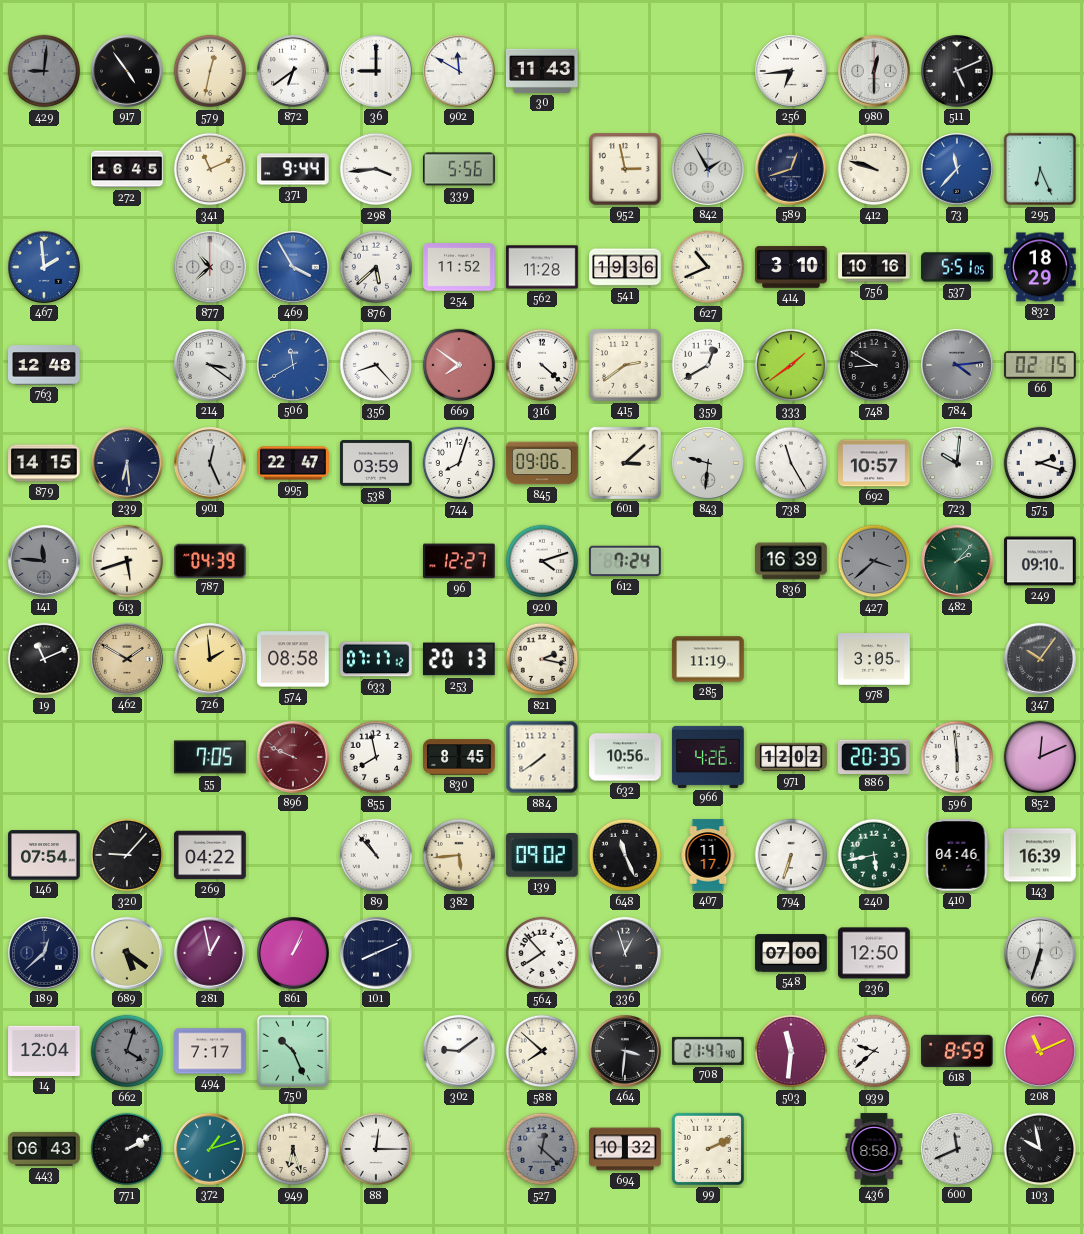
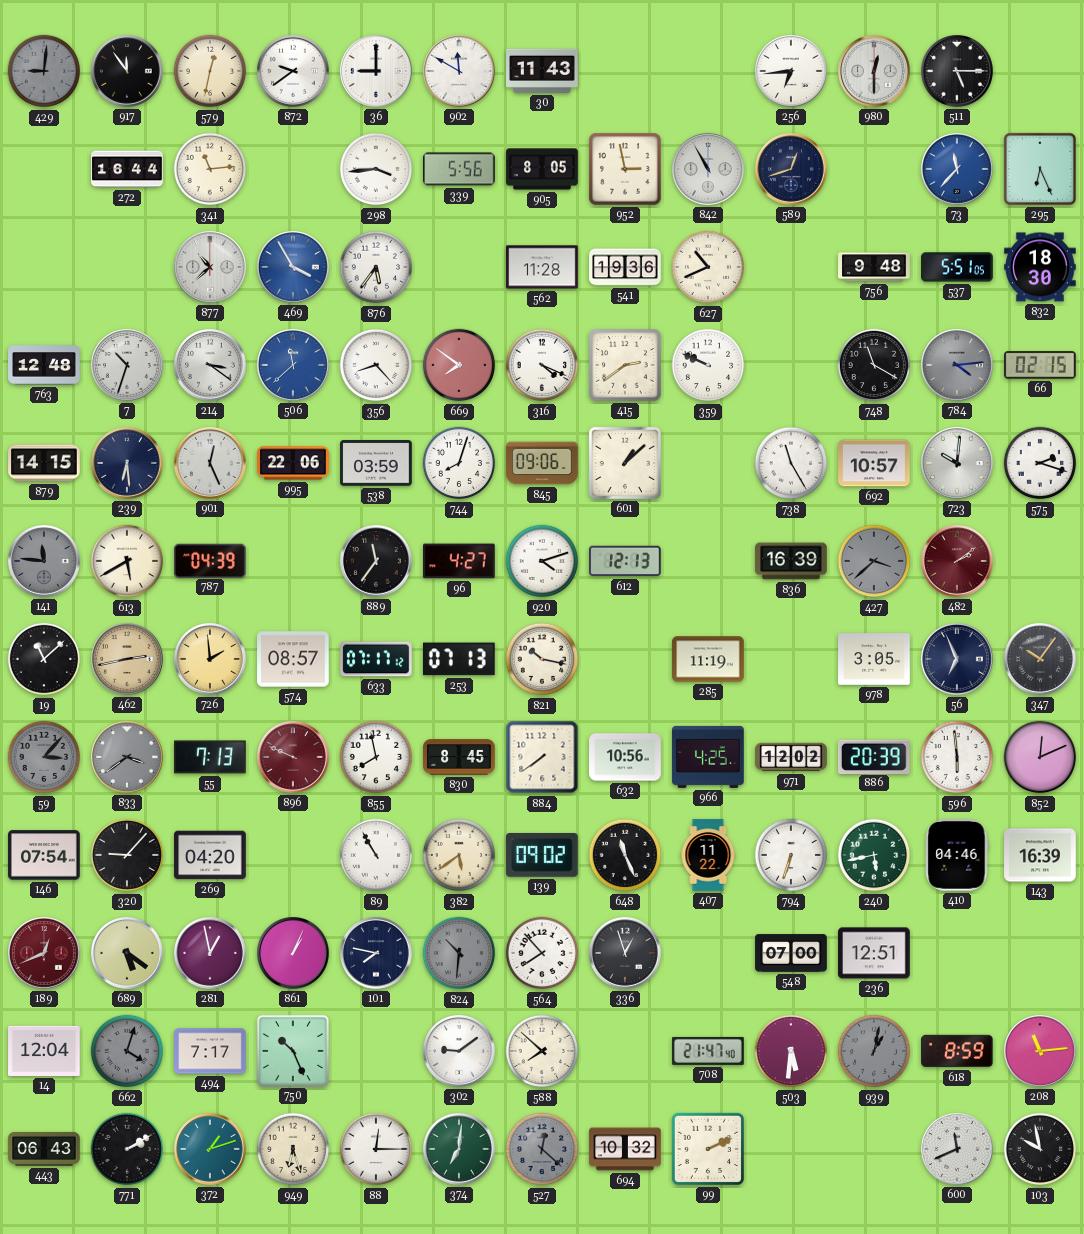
917: 4:54 -> 11:54 (128, 72)
872: 6:39 -> 9:39 (294, 72)
511: 5:11 -> 5:15 (958, 72)
272: 16:45 -> 16:44 (127, 169)
341: 11:11 -> 11:14 (210, 169)
371: 9:44 -> none (293, 169)
905: none -> 8:05 (542, 169)
842: 1:55 -> 10:55 (709, 170)
412: 9:48 -> none (874, 169)
467: 1:59 -> none (45, 268)
876: 5:38 -> 5:36 (376, 267)
254: 11:52 -> none (459, 267)
414: 3:10 -> none (791, 267)
756: 10:16 -> 9:48 (874, 267)
832: 18:29 -> 18:30 (1040, 267)
7: none -> 10:33 (128, 366)
506: 11:40 -> 11:38 (294, 366)
316: 4:22 -> 4:19 (542, 365)
359: 12:40 -> 9:49 (708, 365)
333: 1:39 -> none (791, 365)
748: 8:50 -> 11:20 (874, 365)
995: 22:47 -> 22:06 (293, 463)
601: 3:08 -> 1:08 (625, 463)
843: 9:31 -> none (709, 464)
613: 5:42 -> 5:40 (127, 561)
889: none -> 11:36 (377, 562)
96: 12:27 -> 4:27 (460, 561)
612: 7:24 -> 12:13 (626, 561)
482: 2:07 -> 2:09 (958, 562)
482 dial: green -> burgundy (958, 562)
249: 09:10 -> none (1040, 561)
19: 11:11 -> 11:08 (44, 659)
462: 1:50 -> 2:43 (128, 660)
574: 08:58 -> 08:57 (293, 659)
253: 20:13 -> 07:13 (459, 659)
821: 2:17 -> 10:17 (542, 659)
56: none -> 6:56 (958, 660)
59: none -> 3:07 (44, 757)
833: none -> 3:39 (128, 758)
55: 7:05 -> 7:13 (210, 757)
966: 4:26 -> 4:25 (708, 757)
886: 20:35 -> 20:39 (874, 756)
269: 04:22 -> 04:20 (210, 855)
89: 10:53 -> 10:55 (376, 855)
382: 5:44 -> 5:39 (459, 855)
407: 11:17 -> 11:22 (708, 855)
189: 12:38 -> 12:41 (45, 954)
189 dial: navy -> burgundy (45, 954)
101: 8:11 -> 7:47 (377, 954)
824: none -> 10:31 (459, 953)
236: 12:50 -> 12:51 (874, 953)
667: 6:33 -> none (1041, 954)
464: 3:31 -> none (626, 1052)
503: 11:31 -> 5:31 (791, 1051)
939: 9:38 -> 1:02 (874, 1051)
939 dial: white -> grey (874, 1051)
208: 11:11 -> 11:14 (1041, 1052)
374: none -> 7:01 (460, 1150)
436: 8:58 -> none (874, 1149)
